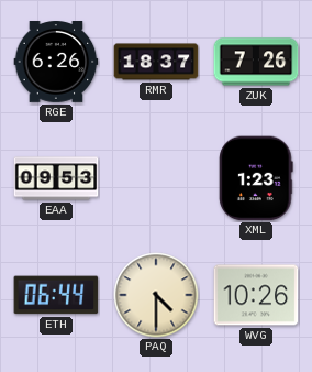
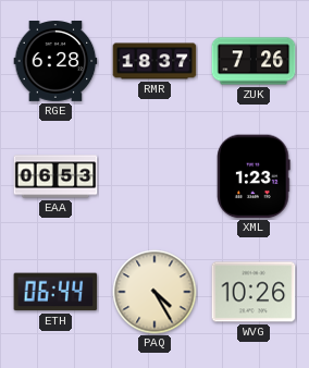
RGE: 6:26 -> 6:28 (55, 62)
EAA: 09:53 -> 06:53 (55, 176)
PAQ: 4:30 -> 4:25 (154, 292)
